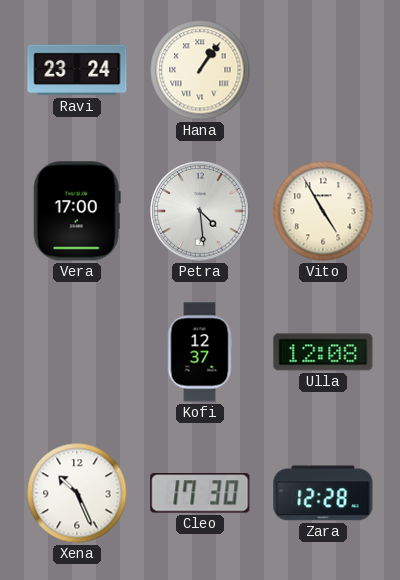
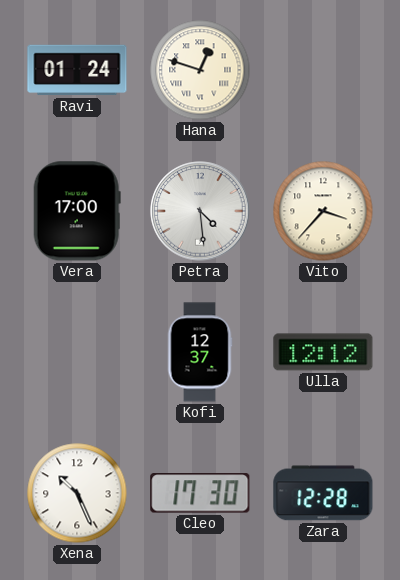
Ravi: 23:24 -> 01:24 (77, 70)
Hana: 1:06 -> 12:48 (200, 70)
Vito: 4:55 -> 3:37 (323, 211)
Ulla: 12:08 -> 12:12 (323, 352)
